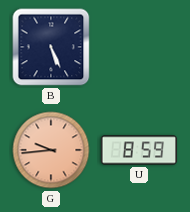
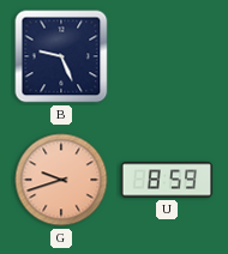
B: 5:26 -> 9:26 (61, 56)
G: 9:44 -> 9:42 (61, 180)
